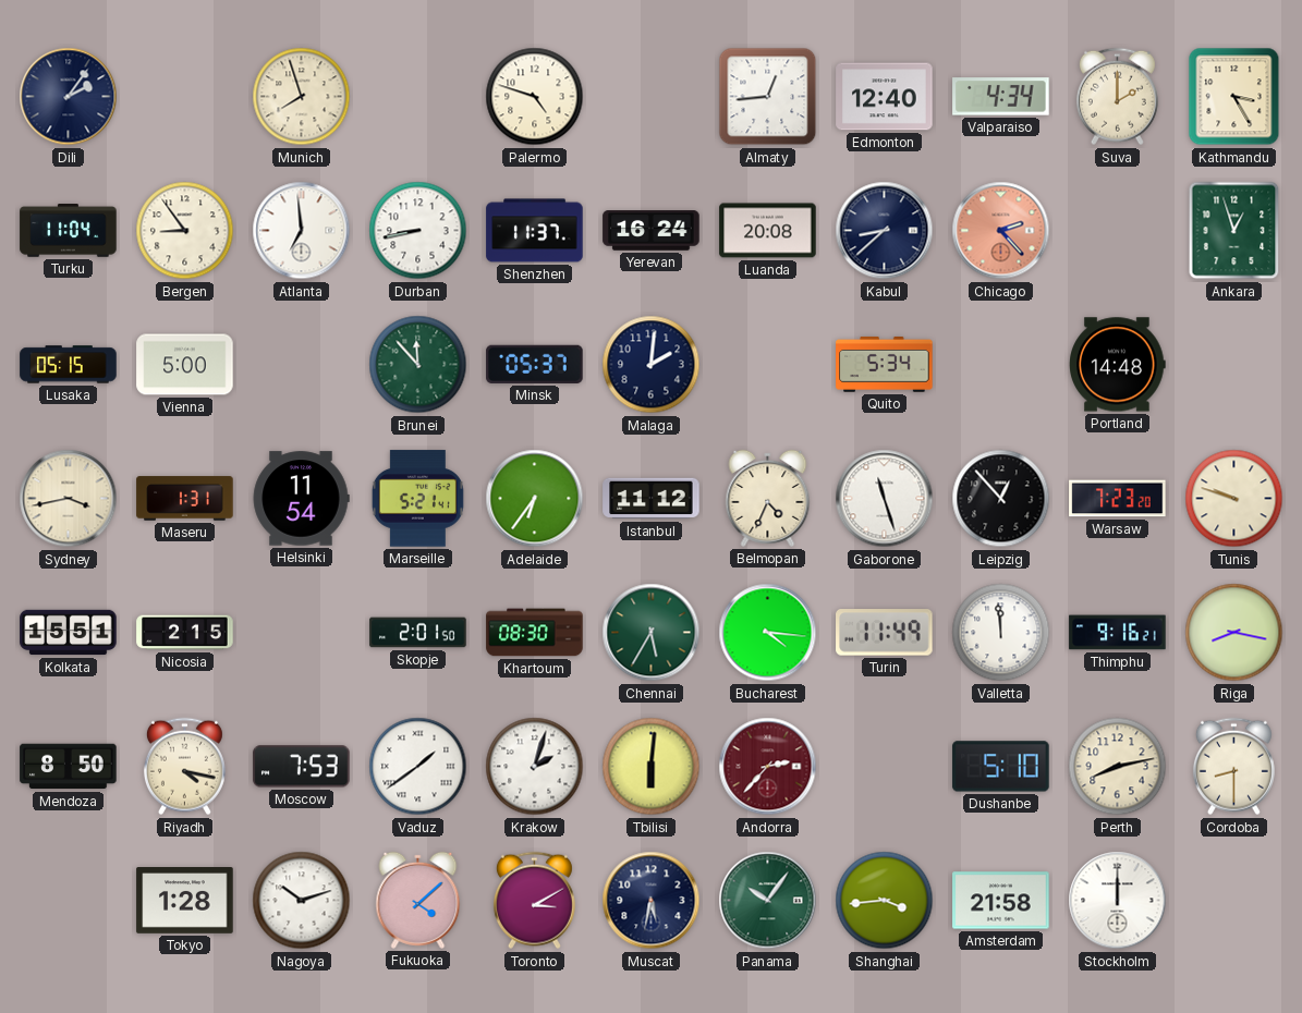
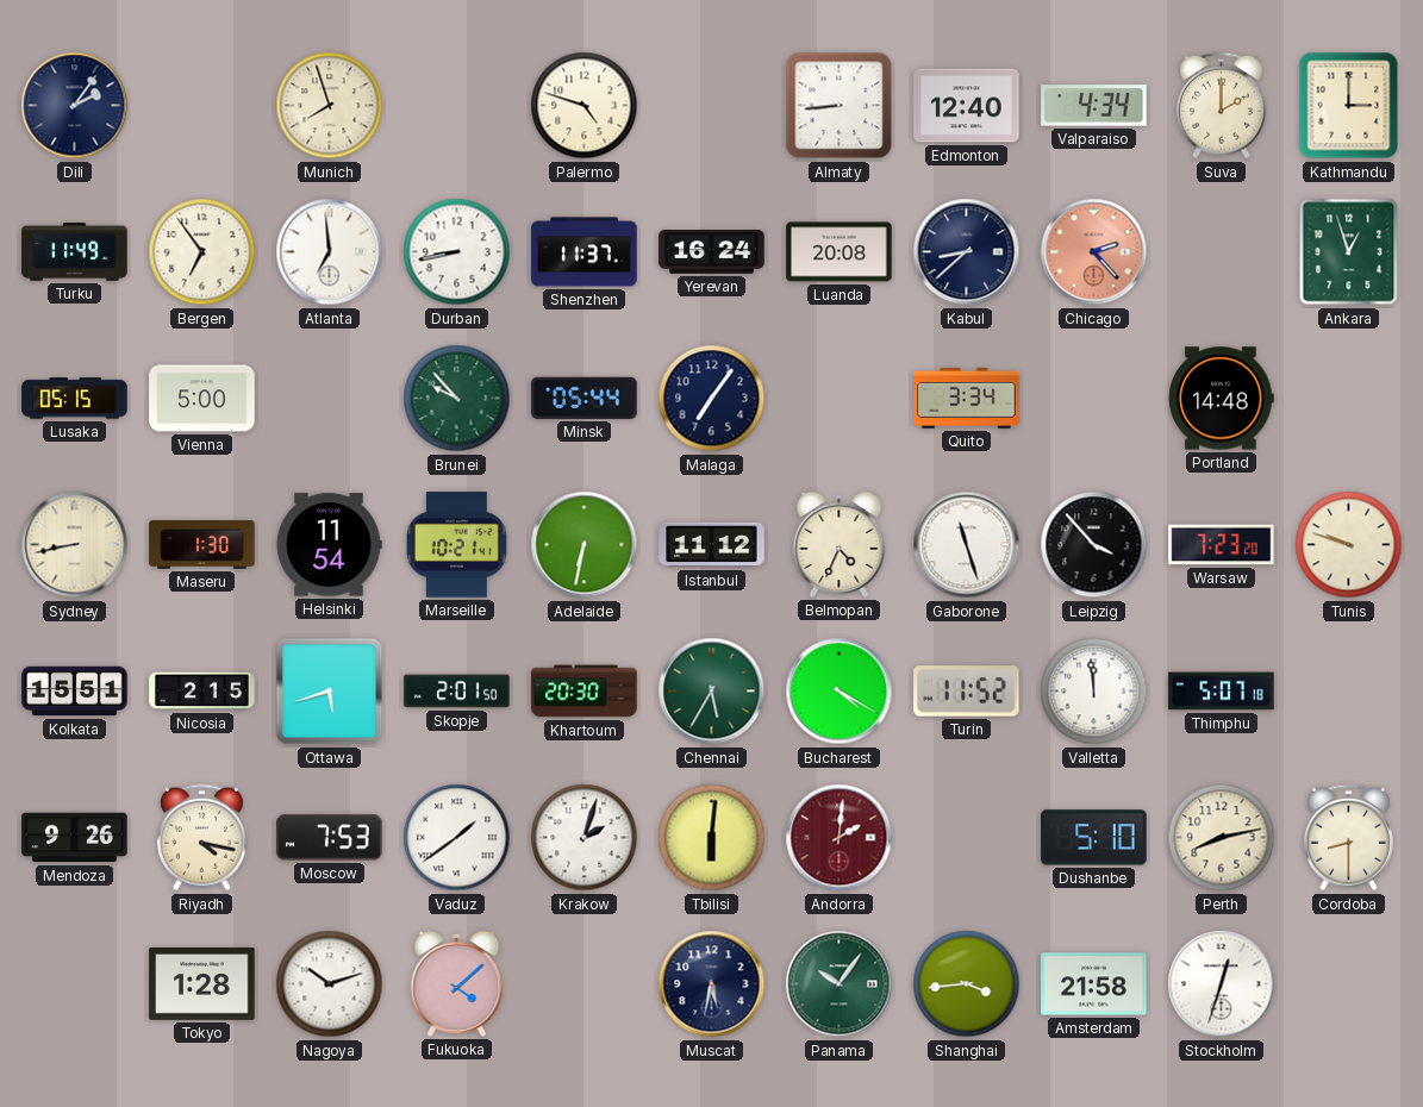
Almaty: 12:44 -> 8:44 (840, 106)
Kathmandu: 3:25 -> 3:00 (1349, 106)
Turku: 11:04 -> 11:49 (75, 252)
Bergen: 8:54 -> 6:54 (202, 252)
Brunei: 11:53 -> 9:53 (457, 399)
Minsk: 05:37 -> 05:44 (585, 398)
Malaga: 2:01 -> 7:06 (712, 399)
Quito: 5:34 -> 3:34 (967, 398)
Sydney: 3:43 -> 8:43 (75, 545)
Maseru: 1:31 -> 1:30 (202, 545)
Marseille: 5:21 -> 10:21 (456, 545)
Adelaide: 6:36 -> 6:32 (585, 545)
Leipzig: 12:53 -> 3:53 (1094, 545)
Ottawa: none -> 5:42 (330, 692)
Khartoum: 08:30 -> 20:30 (585, 692)
Bucharest: 4:16 -> 4:20 (840, 692)
Turin: 11:49 -> 11:52 (967, 692)
Thimphu: 9:16 -> 5:07 (1222, 692)
Riga: 8:17 -> none (1234, 633)
Mendoza: 8:50 -> 9:26 (75, 838)
Andorra: 2:37 -> 2:01 (840, 838)
Toronto: 3:10 -> none (534, 901)
Stockholm: 12:00 -> 12:33 (1222, 984)
